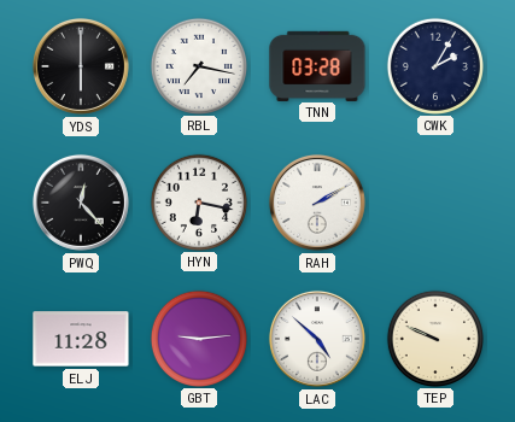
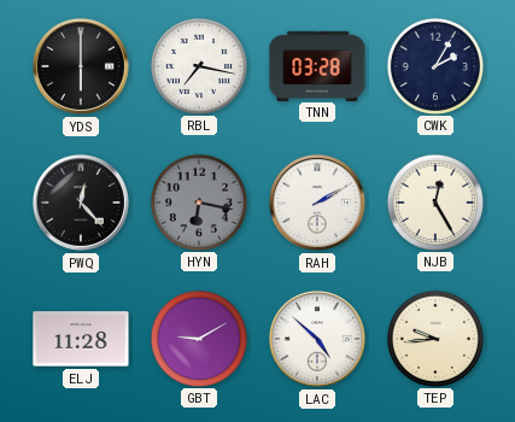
HYN dial: white -> grey (198, 201)
NJB: none -> 12:25 (434, 201)
GBT: 9:14 -> 9:10 (198, 338)
TEP: 9:49 -> 9:44 (434, 338)
